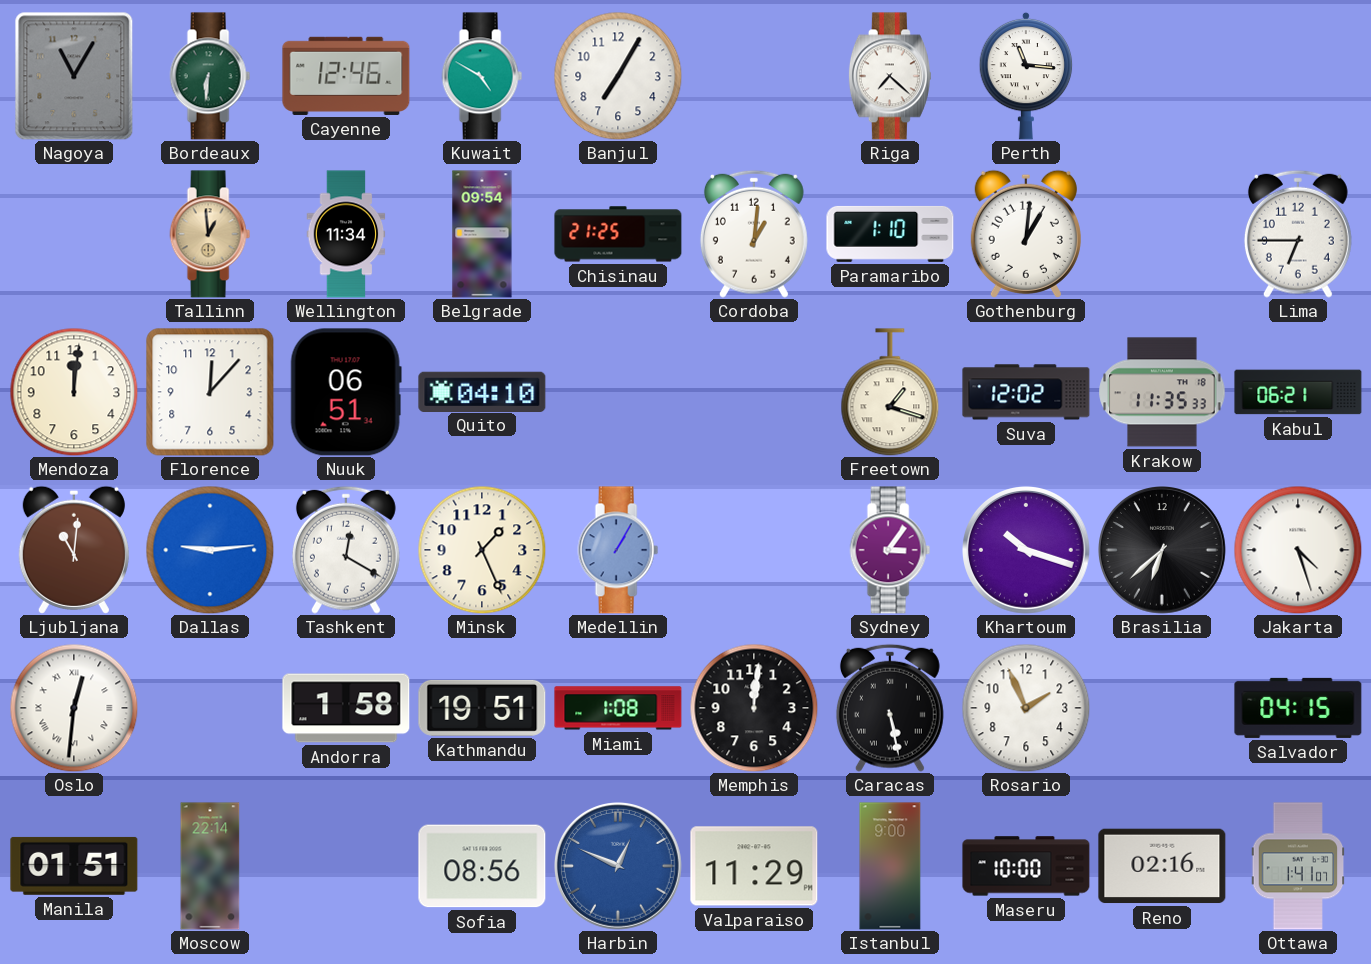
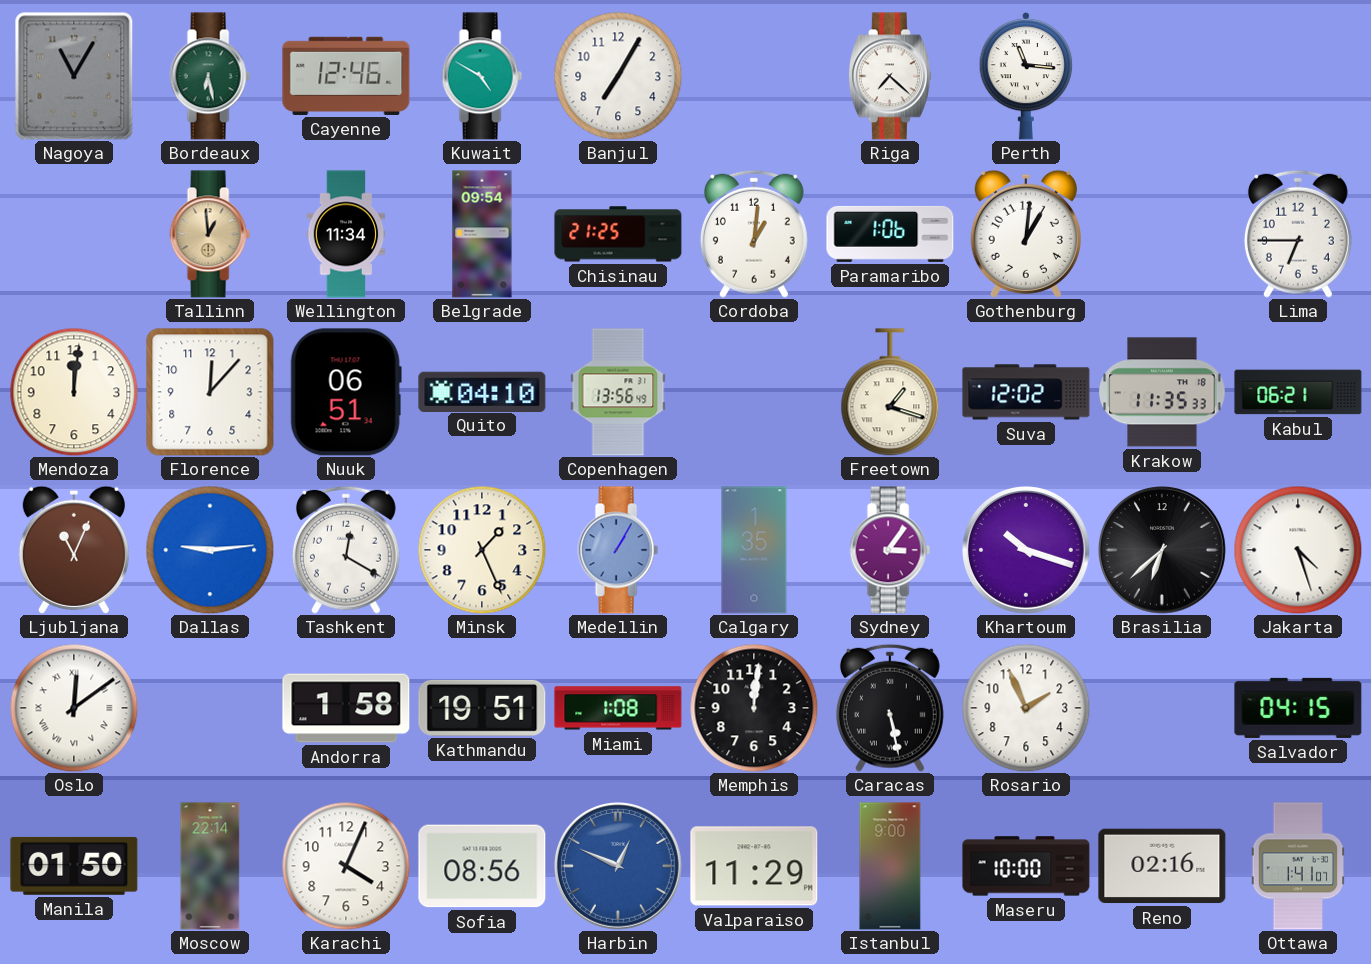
Bordeaux: 6:31 -> 6:28 (210, 76)
Paramaribo: 1:10 -> 1:06 (890, 234)
Copenhagen: none -> 13:56 (618, 392)
Ljubljana: 11:01 -> 11:04 (74, 550)
Calgary: none -> 1:35 (754, 550)
Oslo: 12:31 -> 12:09 (74, 708)
Manila: 01:51 -> 01:50 (74, 866)
Karachi: none -> 4:04 (346, 866)
